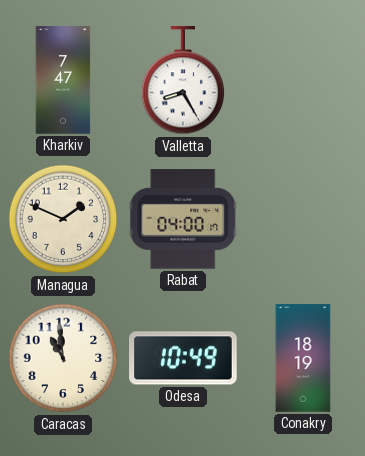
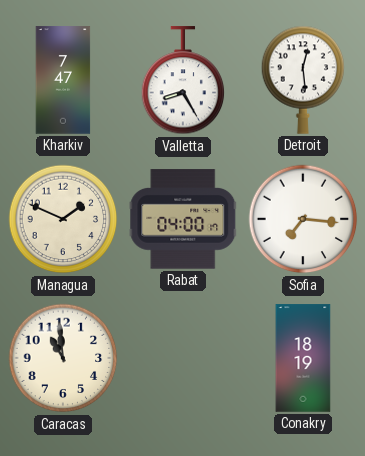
Detroit: none -> 12:29 (303, 80)
Sofia: none -> 7:16 (303, 219)
Odesa: 10:49 -> none (183, 358)
